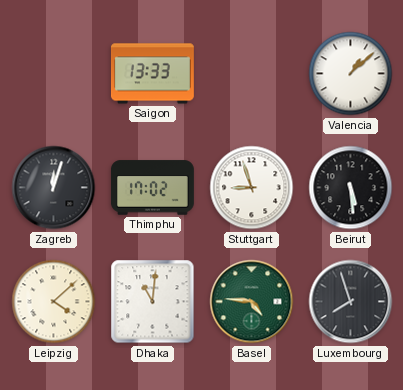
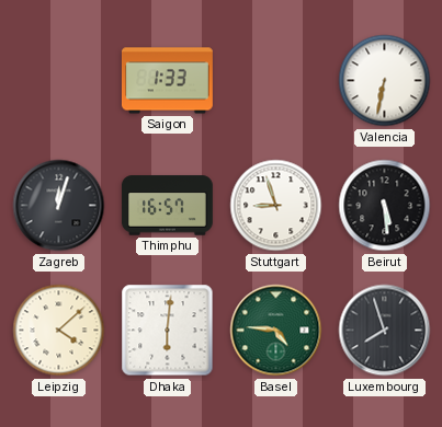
Saigon: 13:33 -> 1:33 (167, 81)
Valencia: 1:08 -> 6:32 (385, 81)
Thimphu: 17:02 -> 16:57 (167, 206)
Dhaka: 11:01 -> 6:01 (168, 331)
